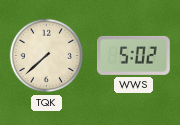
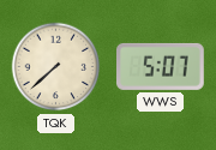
WWS: 5:02 -> 5:07 (161, 66)
